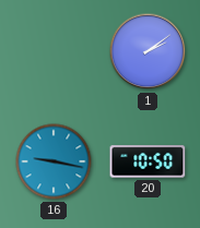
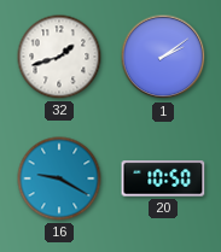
32: none -> 1:42 (59, 57)
16: 9:17 -> 9:20 (59, 178)
